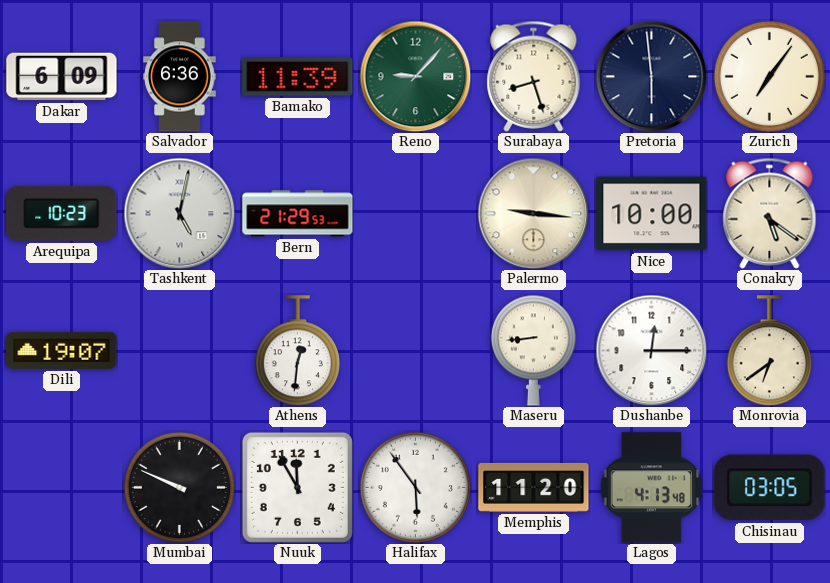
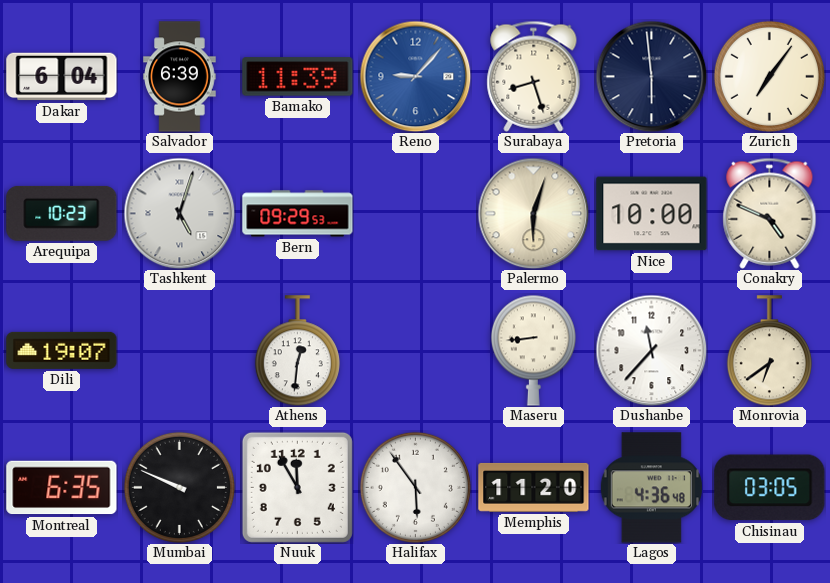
Dakar: 6:09 -> 6:04 (62, 77)
Salvador: 6:36 -> 6:39 (180, 77)
Reno dial: green -> blue (415, 76)
Tashkent: 5:02 -> 5:03 (179, 213)
Bern: 21:29 -> 09:29 (298, 214)
Palermo: 9:16 -> 6:03 (533, 213)
Conakry: 5:21 -> 4:49 (770, 213)
Dushanbe: 12:15 -> 11:37 (651, 350)
Montreal: none -> 6:35 (62, 488)
Lagos: 4:13 -> 4:36 (651, 488)
